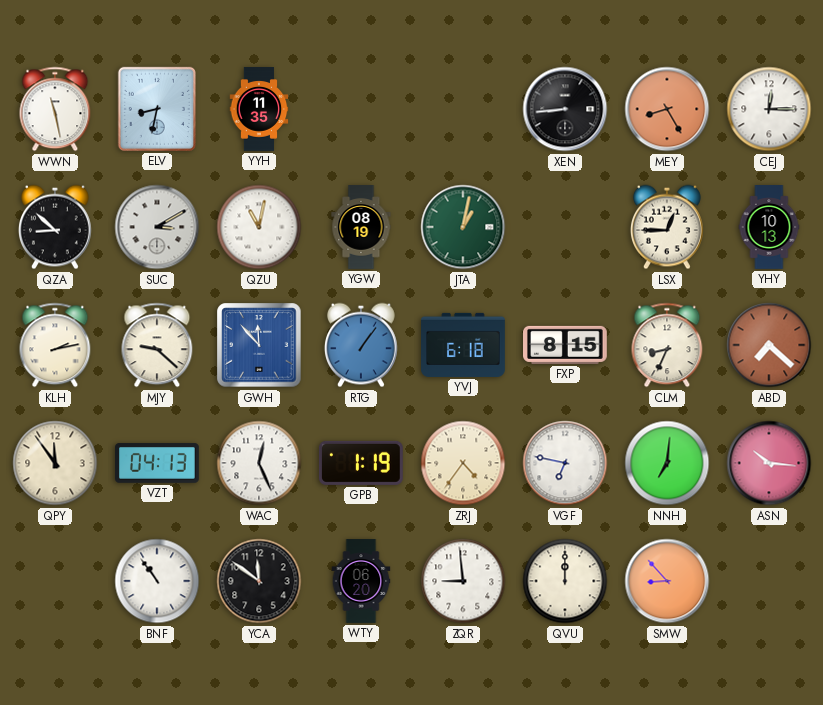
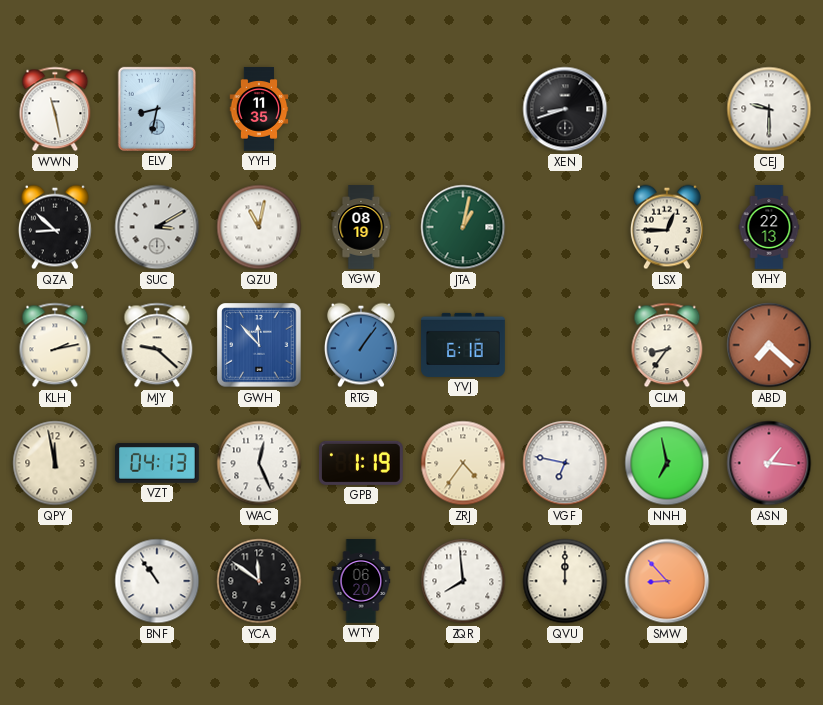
XEN: 8:44 -> 8:42 (565, 109)
MEY: 8:25 -> none (667, 109)
CEJ: 12:15 -> 9:30 (769, 109)
YHY: 10:13 -> 22:13 (769, 227)
FXP: 8:15 -> none (566, 345)
CLM: 8:34 -> 8:36 (667, 345)
QPY: 11:54 -> 11:58 (55, 463)
NNH: 7:01 -> 6:58 (667, 463)
ASN: 10:16 -> 1:16 (769, 463)
ZQR: 8:59 -> 7:59 (463, 581)
